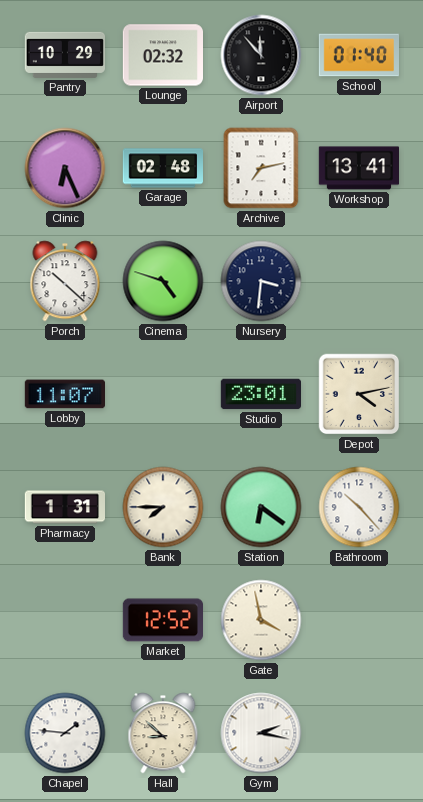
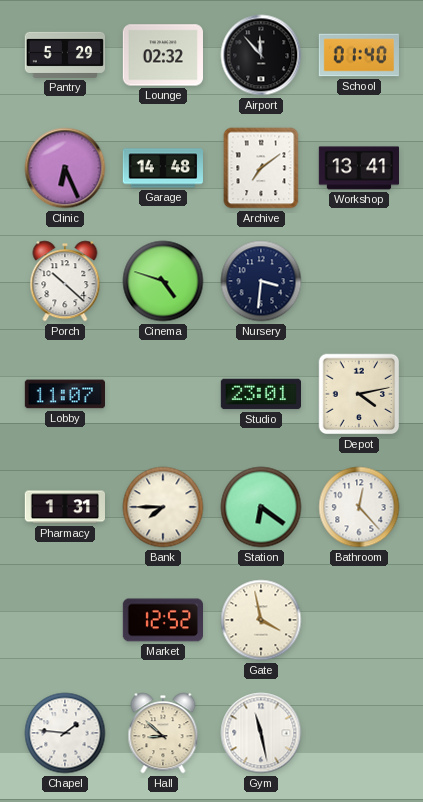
Pantry: 10:29 -> 5:29 (65, 55)
Garage: 02:48 -> 14:48 (162, 168)
Archive: 7:13 -> 7:09 (261, 168)
Bathroom: 10:23 -> 12:23 (359, 507)
Gym: 2:17 -> 11:28 (261, 733)
